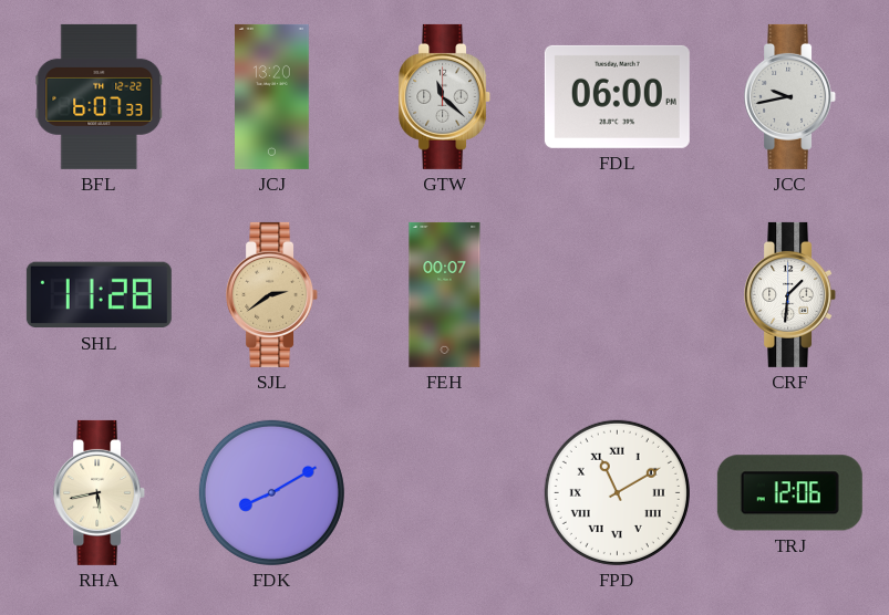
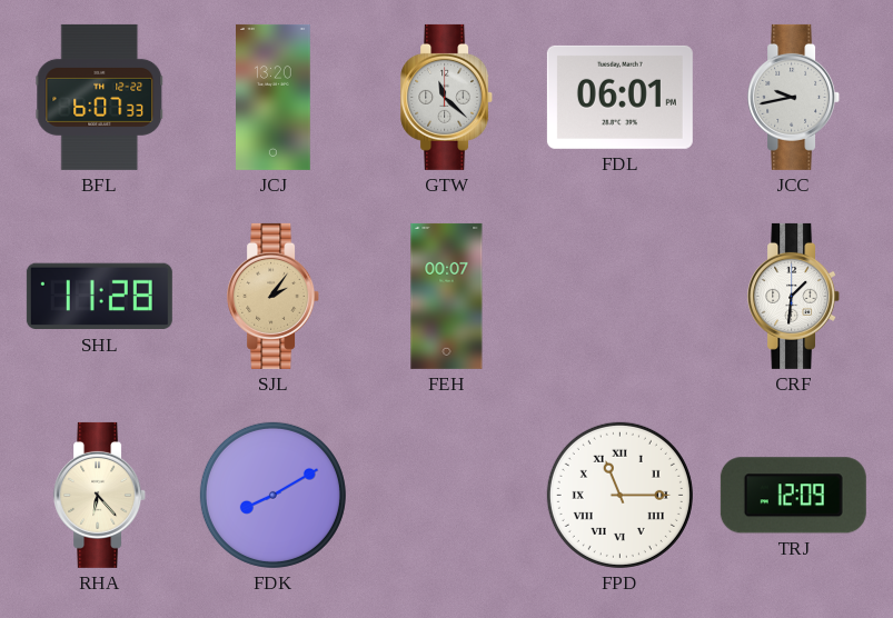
FDL: 06:00 -> 06:01 (619, 97)
SJL: 2:39 -> 2:06 (274, 296)
RHA: 5:43 -> 6:23 (100, 495)
FPD: 11:10 -> 11:15 (619, 495)
TRJ: 12:06 -> 12:09 (793, 496)
